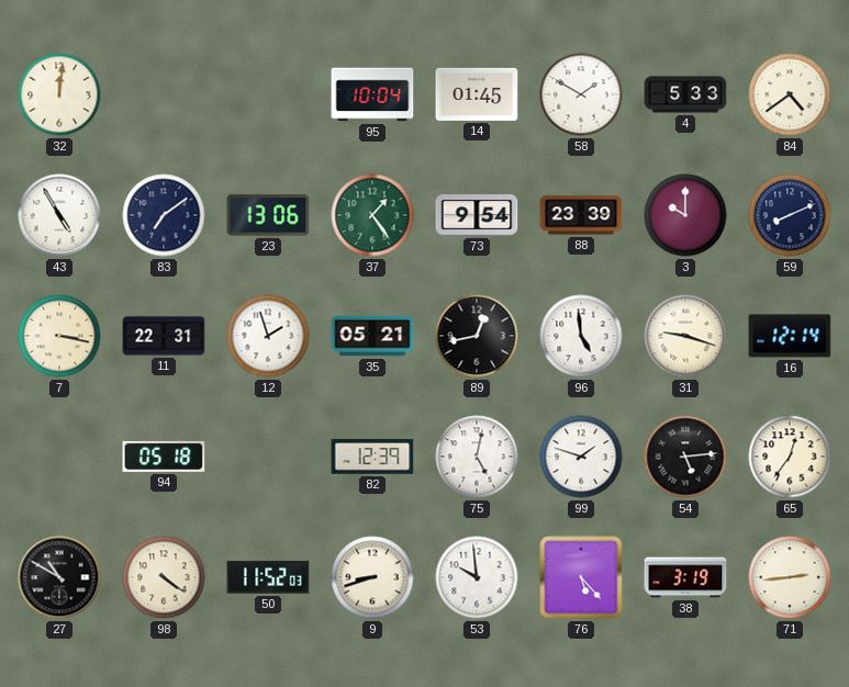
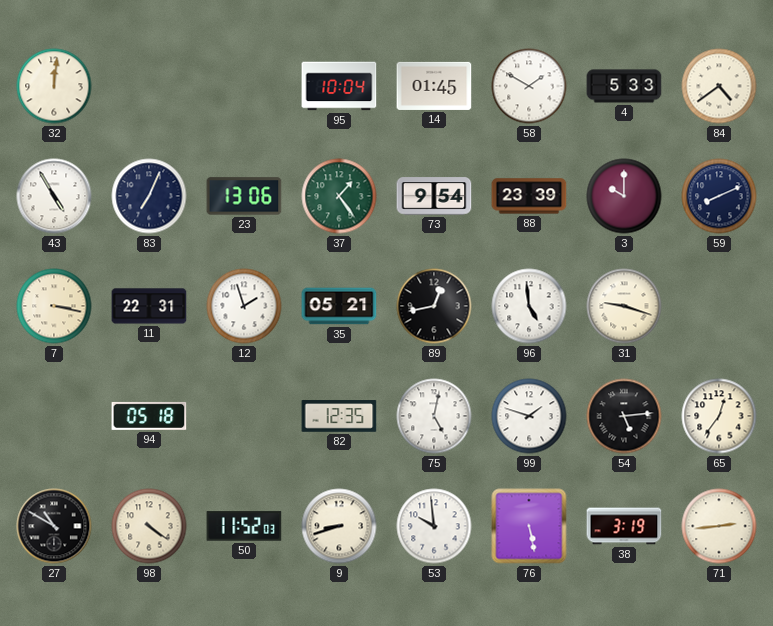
83: 7:09 -> 7:04 (149, 196)
16: 12:14 -> none (790, 336)
82: 12:39 -> 12:35 (339, 416)
76: 5:23 -> 5:28 (529, 526)
